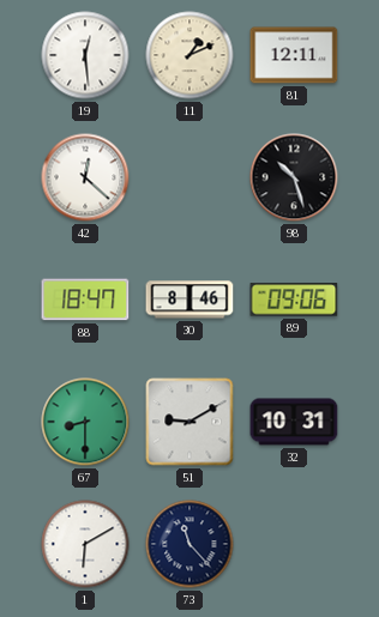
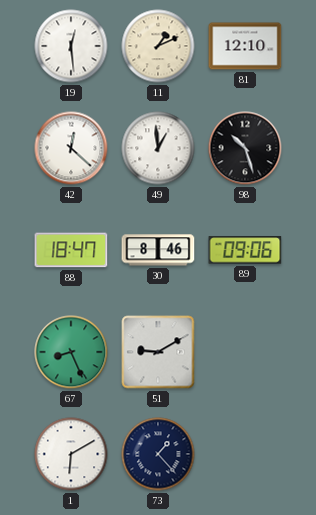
81: 12:11 -> 12:10 (245, 46)
49: none -> 12:59 (158, 148)
67: 8:30 -> 8:26 (71, 352)
32: 10:31 -> none (294, 422)
73: 11:23 -> 1:23 (158, 454)
